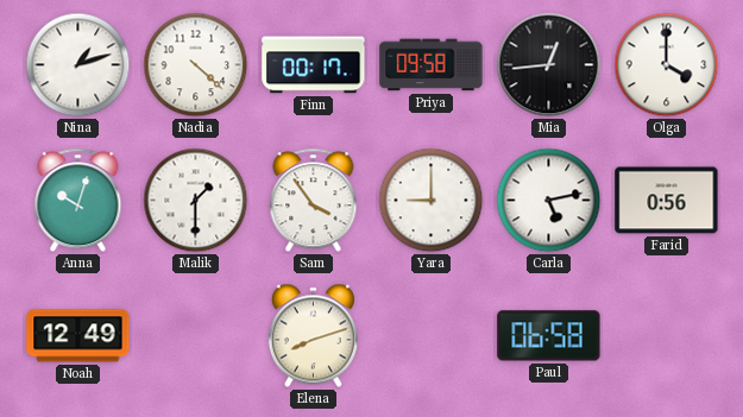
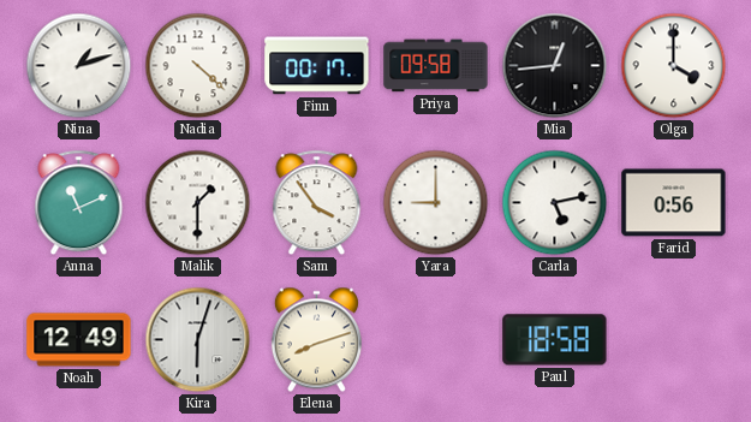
Anna: 10:03 -> 11:11 (79, 203)
Kira: none -> 6:03 (198, 340)
Paul: 06:58 -> 18:58 (555, 340)
